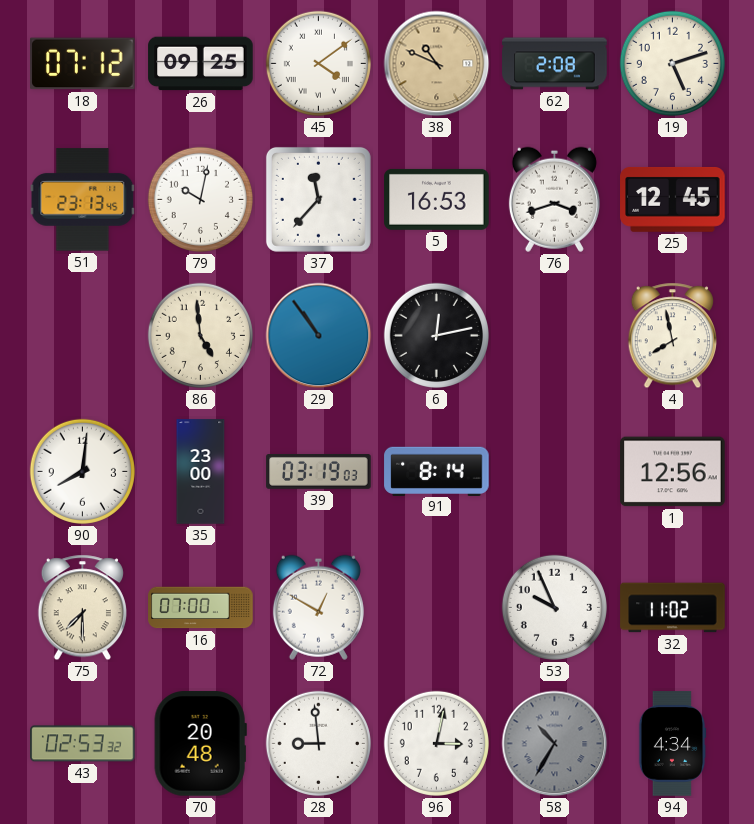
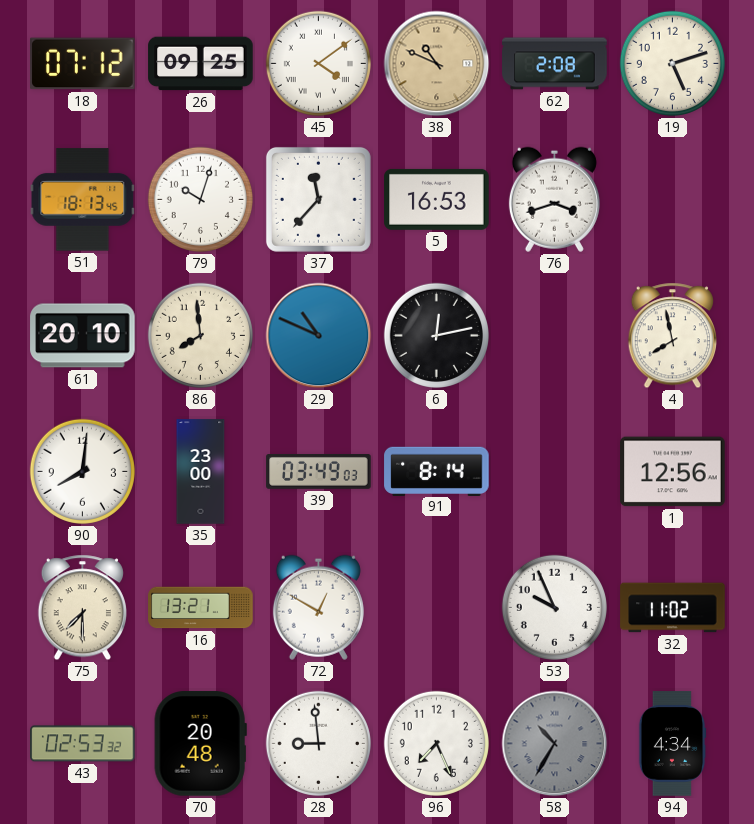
51: 23:13 -> 18:13 (83, 200)
79: 10:02 -> 10:03 (200, 199)
25: 12:45 -> none (673, 199)
61: none -> 20:10 (83, 336)
86: 4:59 -> 7:59 (200, 335)
29: 10:54 -> 10:49 (319, 336)
39: 03:19 -> 03:49 (319, 472)
16: 07:00 -> 13:21 (201, 608)
96: 3:02 -> 7:26 (436, 743)
